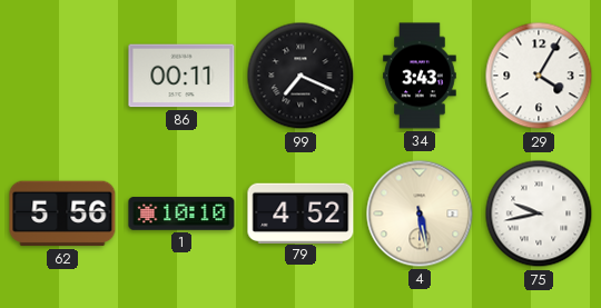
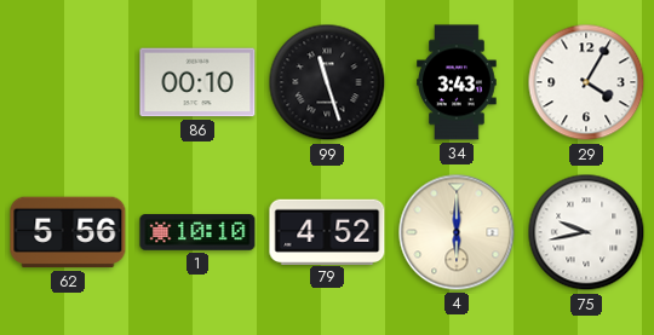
86: 00:11 -> 00:10 (197, 82)
99: 7:19 -> 11:27 (327, 82)
4: 5:28 -> 6:00 (457, 232)
